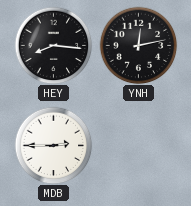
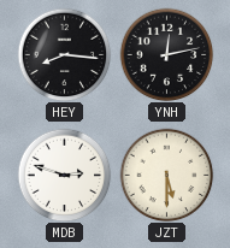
MDB: 2:45 -> 2:48 (64, 175)
JZT: none -> 5:30 (166, 175)
